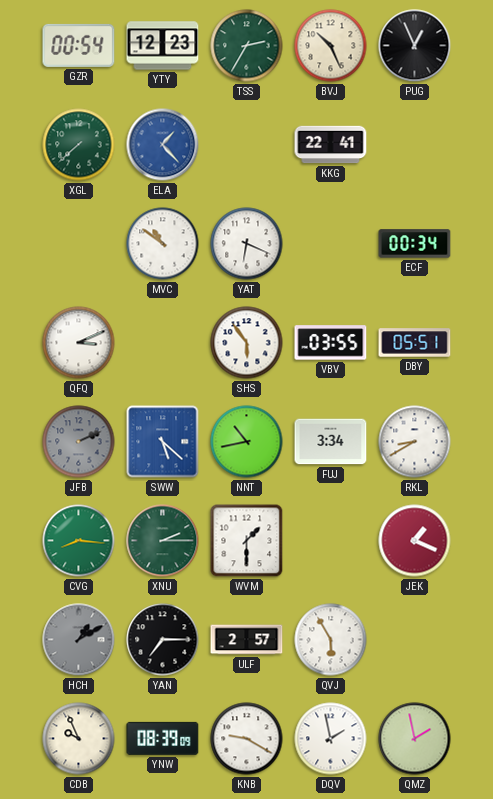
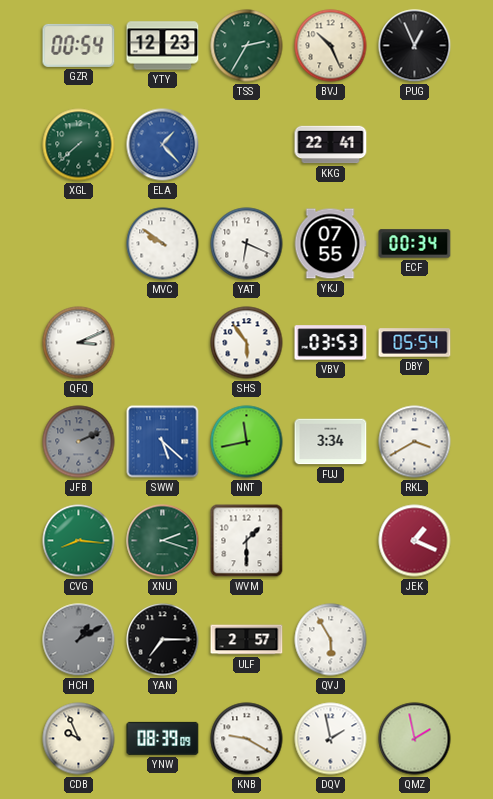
MVC: 10:51 -> 9:51 (163, 244)
YKJ: none -> 07:55 (330, 244)
VBV: 03:55 -> 03:53 (331, 343)
DBY: 05:51 -> 05:54 (415, 343)
NNT: 10:43 -> 11:43 (247, 442)
RKL: 8:40 -> 3:40 (415, 442)
XNU: 2:15 -> 2:18 (163, 541)
